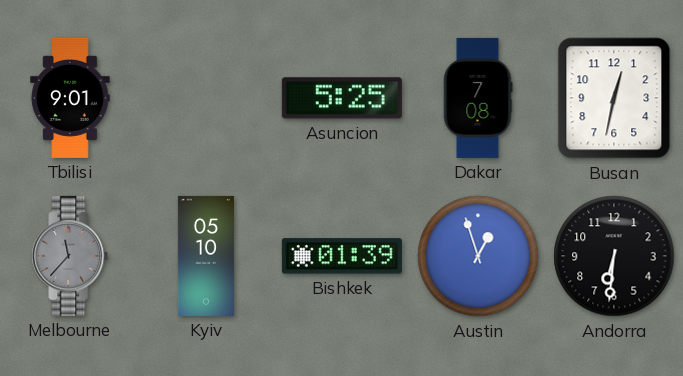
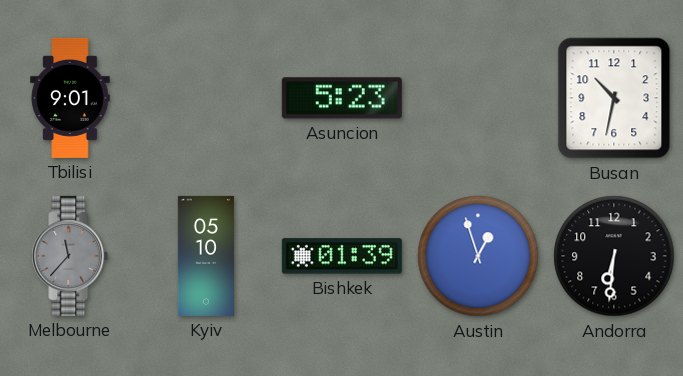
Asuncion: 5:25 -> 5:23 (342, 98)
Dakar: 7:08 -> none (478, 98)
Busan: 12:32 -> 10:32 (614, 98)
